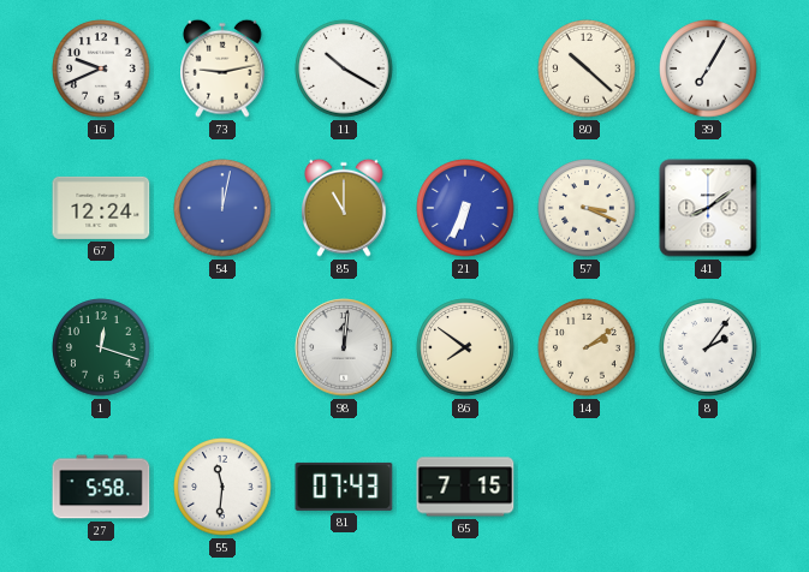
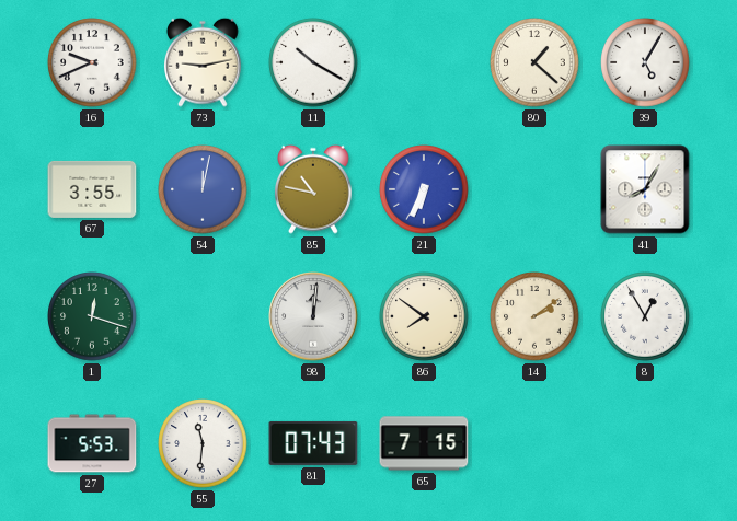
80: 10:22 -> 1:22 (534, 62)
39: 7:05 -> 5:05 (645, 62)
67: 12:24 -> 3:55 (92, 189)
85: 11:00 -> 10:47 (314, 189)
57: 3:19 -> none (587, 208)
41: 8:09 -> 8:05 (645, 189)
8: 2:06 -> 12:55 (645, 316)
27: 5:58 -> 5:53 (92, 443)
